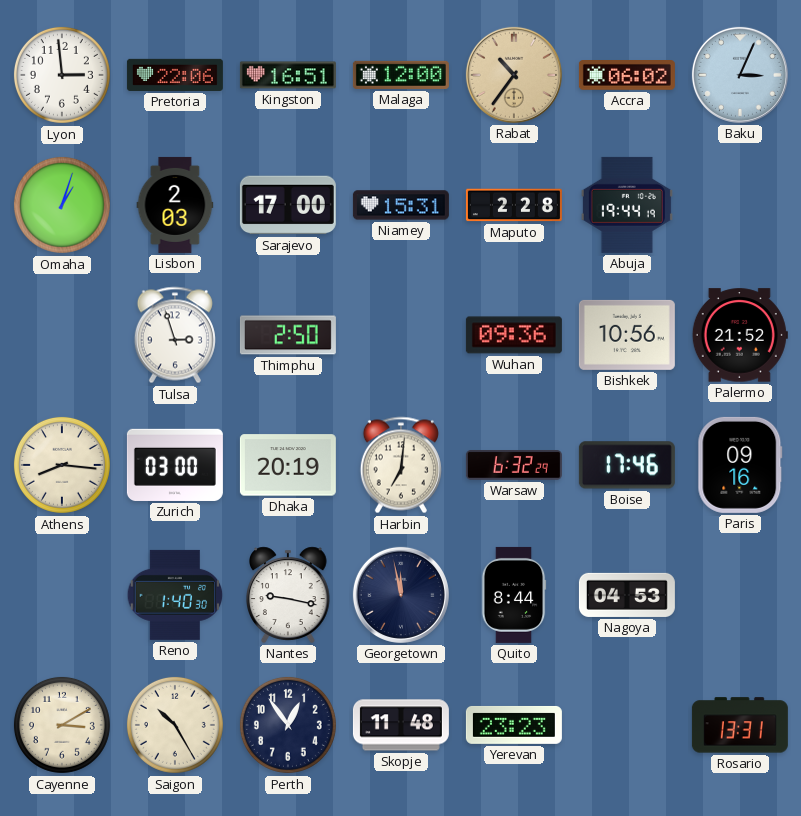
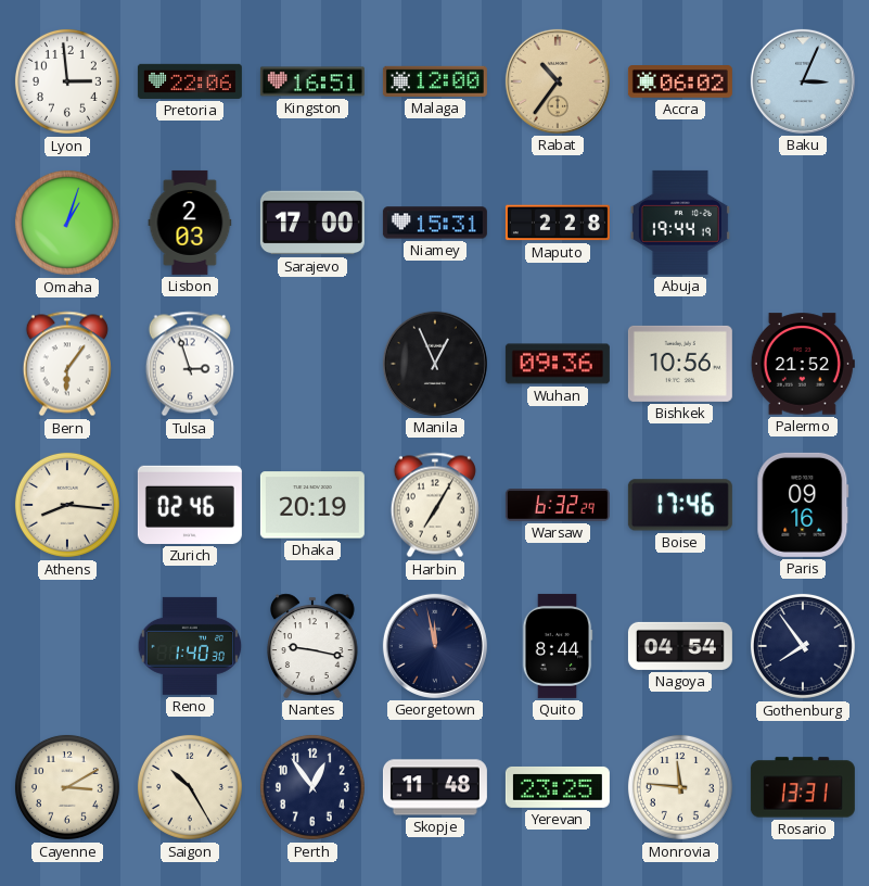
Bern: none -> 6:06 (67, 364)
Thimphu: 2:50 -> none (288, 335)
Manila: none -> 12:56 (435, 364)
Zurich: 03:00 -> 02:46 (190, 505)
Harbin: 7:01 -> 7:05 (435, 505)
Nagoya: 04:53 -> 04:54 (680, 646)
Gothenburg: none -> 7:54 (803, 646)
Yerevan: 23:23 -> 23:25 (558, 787)
Monrovia: none -> 11:46 (680, 787)
